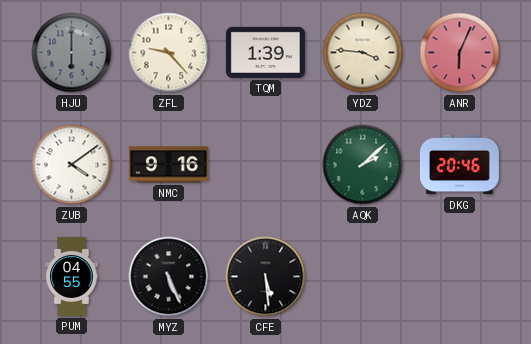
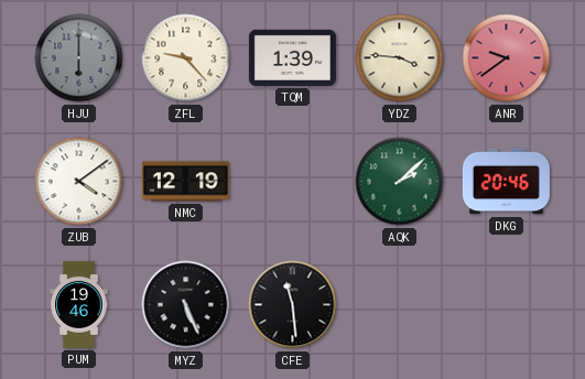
ANR: 6:04 -> 9:39 (507, 58)
NMC: 9:16 -> 12:19 (185, 182)
PUM: 04:55 -> 19:46 (79, 304)
CFE: 5:29 -> 11:29 (293, 305)
